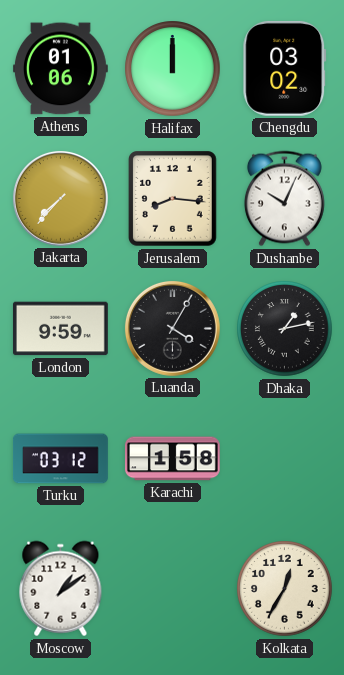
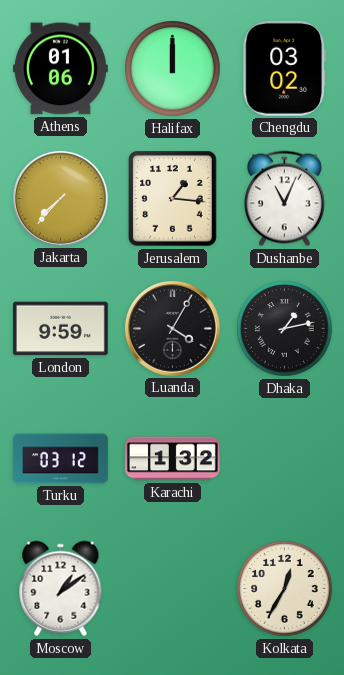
Jerusalem: 8:16 -> 1:16 (173, 199)
Dushanbe: 10:04 -> 11:04 (284, 199)
Karachi: 1:58 -> 1:32 (172, 459)
